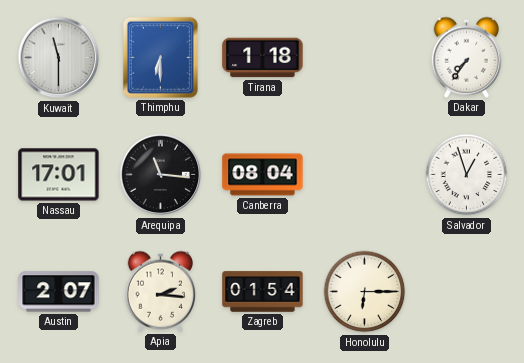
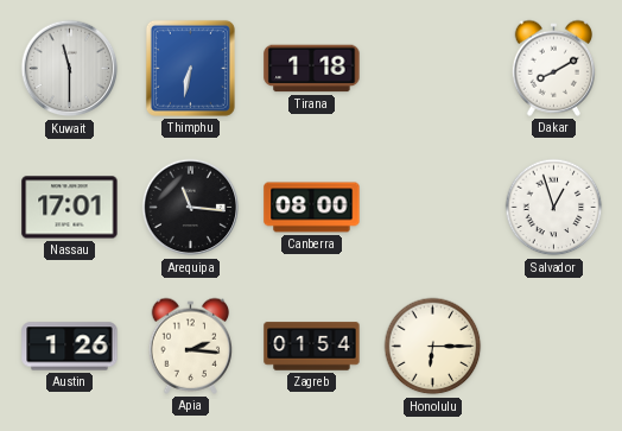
Thimphu: 6:30 -> 6:32 (190, 68)
Dakar: 7:36 -> 8:10 (554, 68)
Canberra: 08:04 -> 08:00 (312, 208)
Austin: 2:07 -> 1:26 (70, 347)
